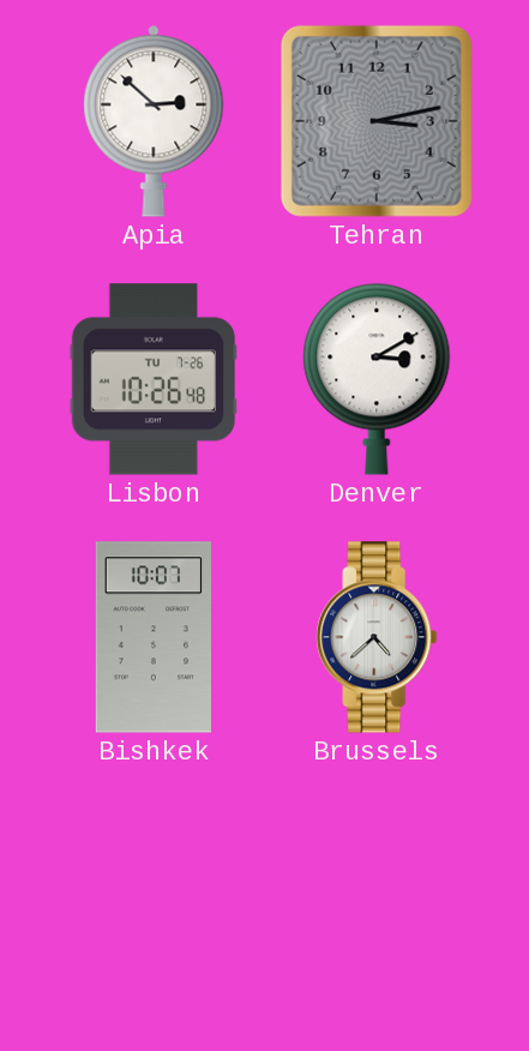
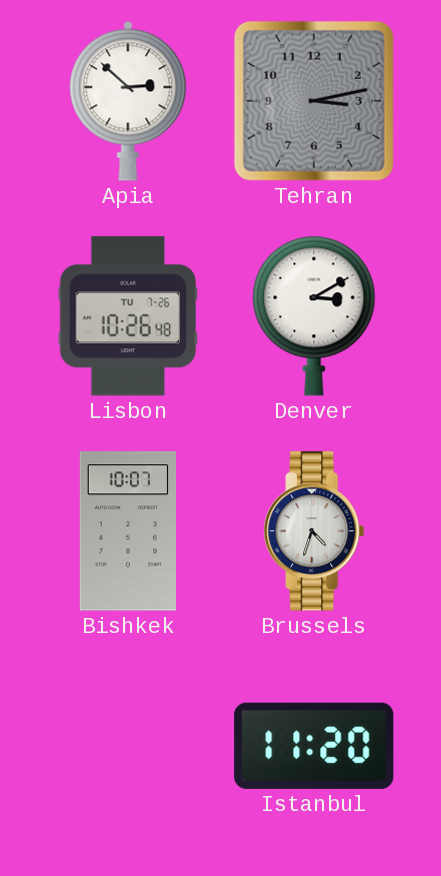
Brussels: 4:38 -> 4:33 (314, 531)
Istanbul: none -> 11:20 (314, 746)
